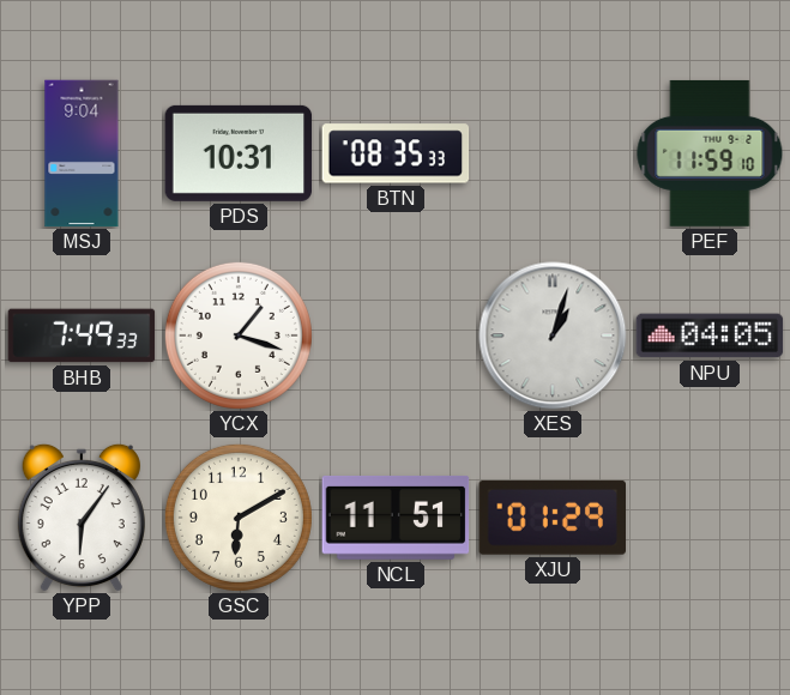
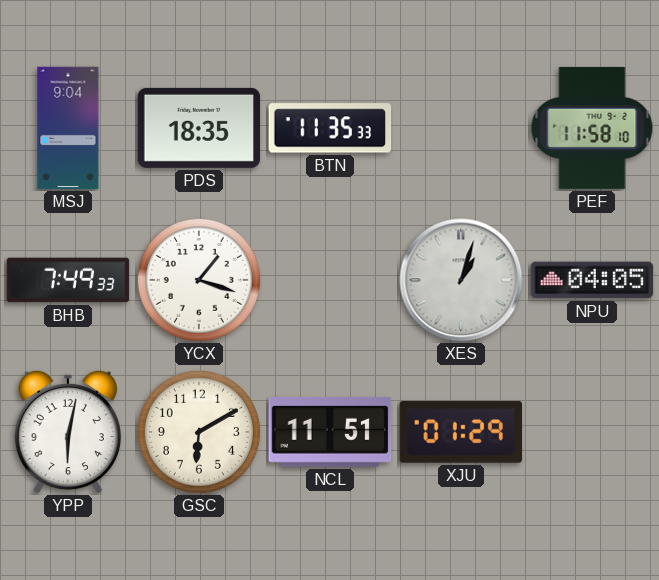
PDS: 10:31 -> 18:35 (199, 128)
BTN: 08:35 -> 11:35 (330, 128)
PEF: 11:59 -> 11:58 (592, 128)
YPP: 6:06 -> 6:02 (68, 432)
